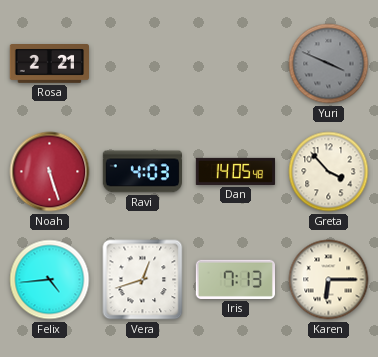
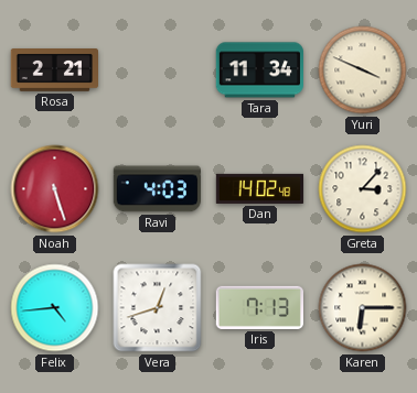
Tara: none -> 11:34 (259, 70)
Yuri dial: grey -> cream (363, 70)
Dan: 14:05 -> 14:02 (260, 188)
Greta: 3:53 -> 3:07 (363, 189)
